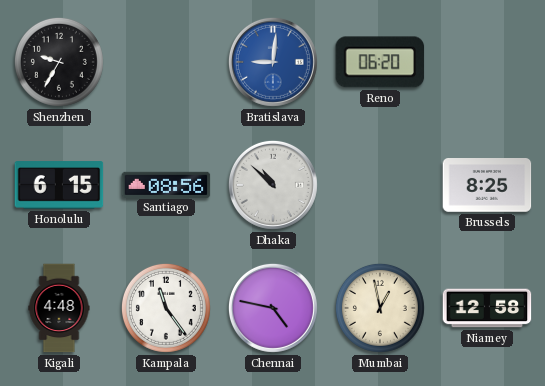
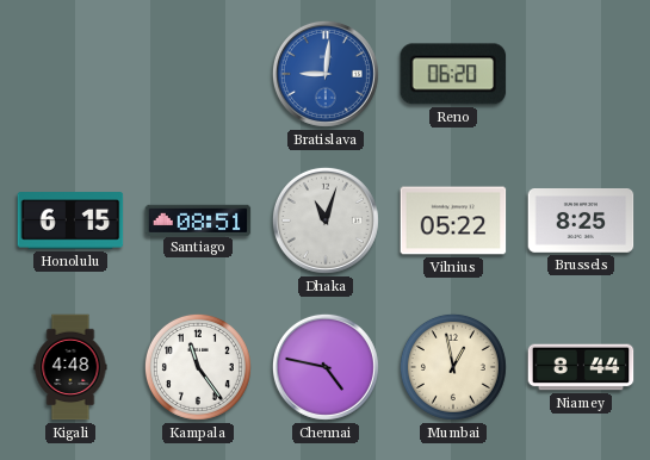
Shenzhen: 9:35 -> none (59, 62)
Santiago: 08:56 -> 08:51 (198, 219)
Dhaka: 10:52 -> 11:03 (326, 220)
Vilnius: none -> 05:22 (453, 220)
Niamey: 12:58 -> 8:44 (581, 367)
